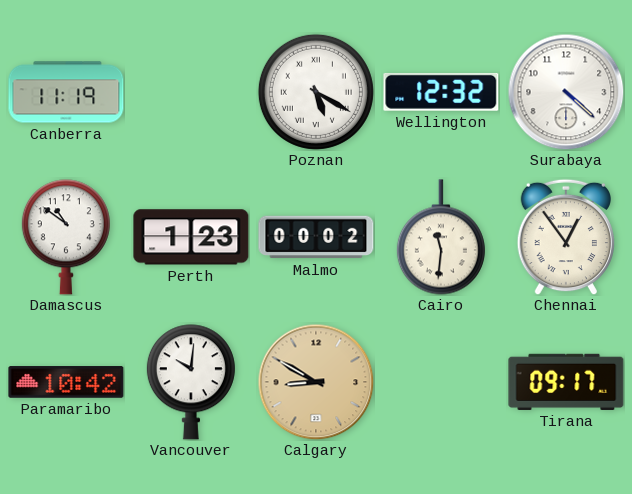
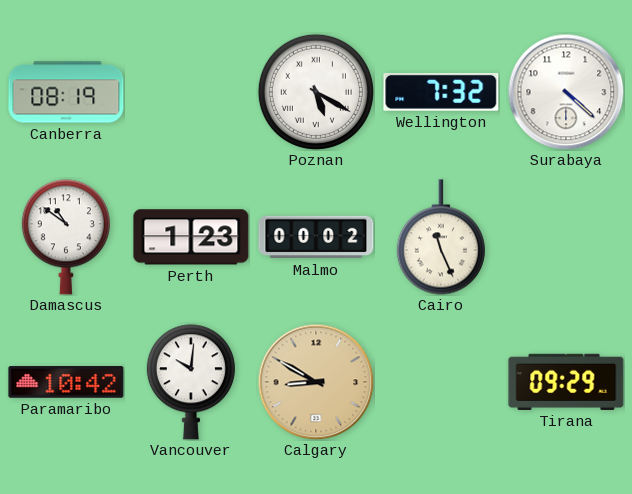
Canberra: 11:19 -> 08:19 (66, 92)
Wellington: 12:32 -> 7:32 (441, 92)
Cairo: 11:31 -> 11:26 (441, 237)
Chennai: 12:54 -> none (566, 237)
Tirana: 09:17 -> 09:29 (566, 382)
